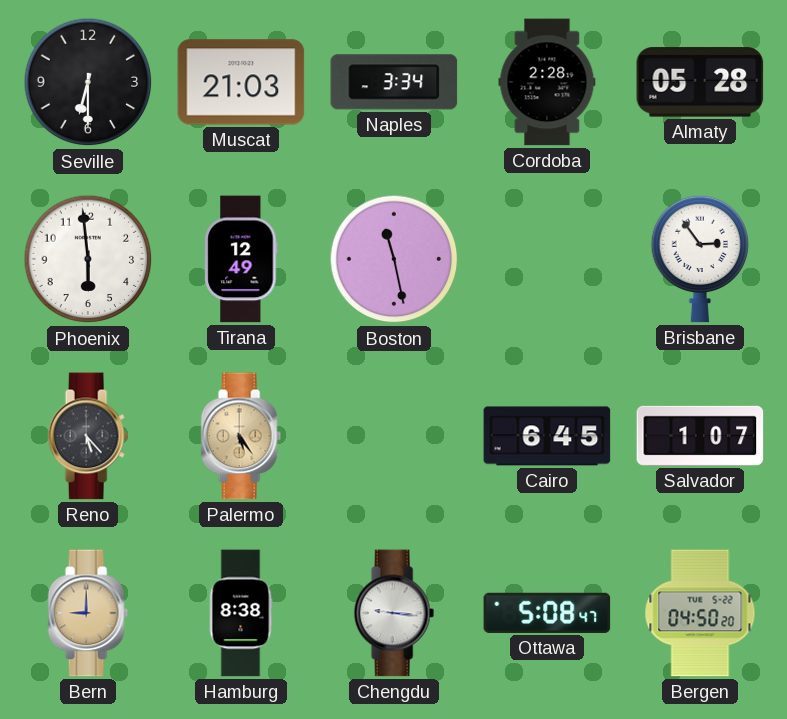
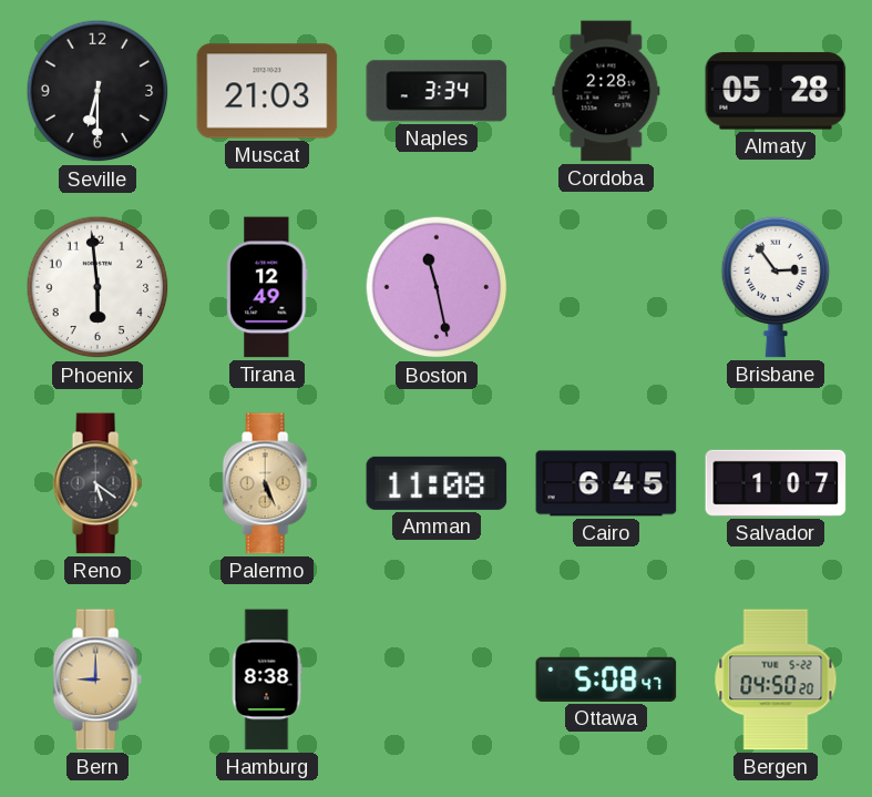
Reno: 5:23 -> 5:21 (98, 483)
Palermo: 5:24 -> 5:26 (267, 483)
Amman: none -> 11:08 (437, 483)
Chengdu: 9:16 -> none (394, 613)
